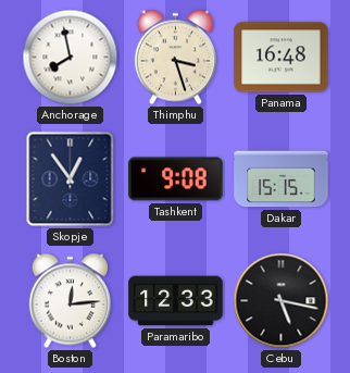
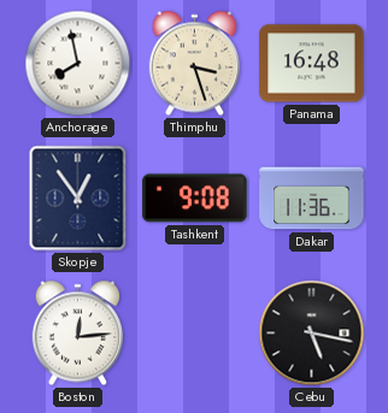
Dakar: 15:15 -> 11:36 (312, 199)
Paramaribo: 12:33 -> none (176, 301)
